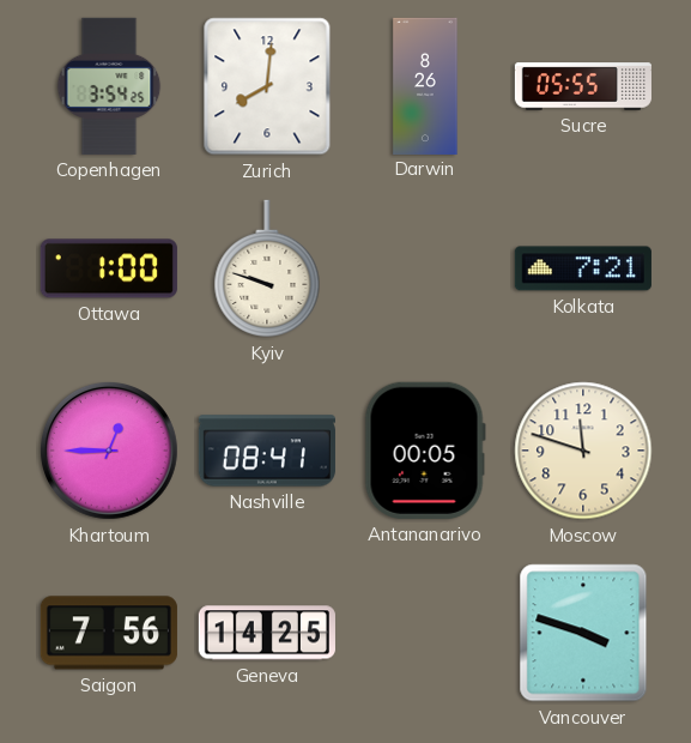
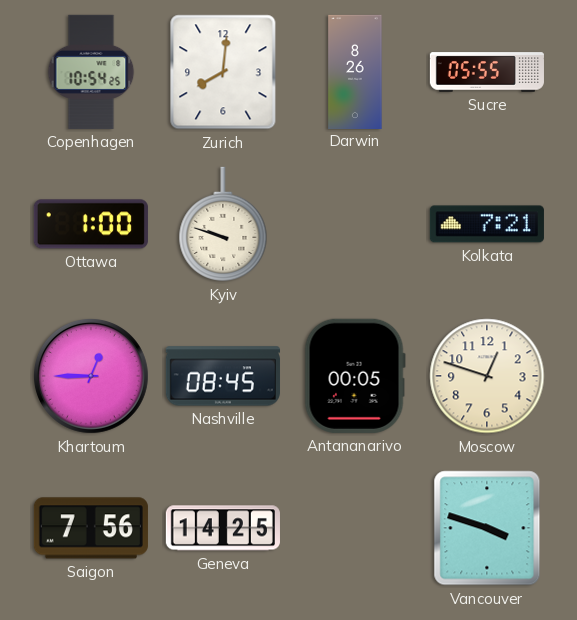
Copenhagen: 3:54 -> 10:54 (91, 72)
Nashville: 08:41 -> 08:45 (223, 376)
Moscow: 11:48 -> 12:48 (487, 376)
